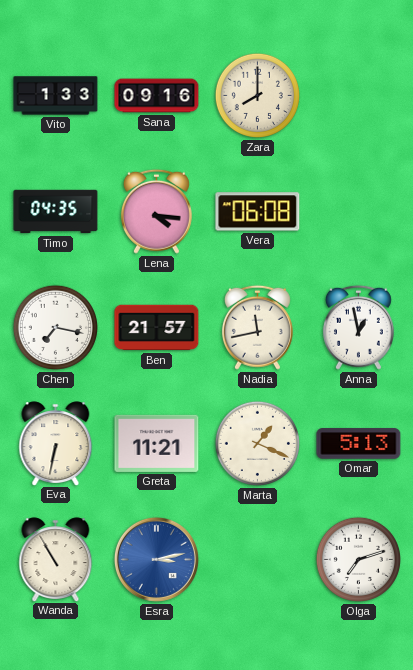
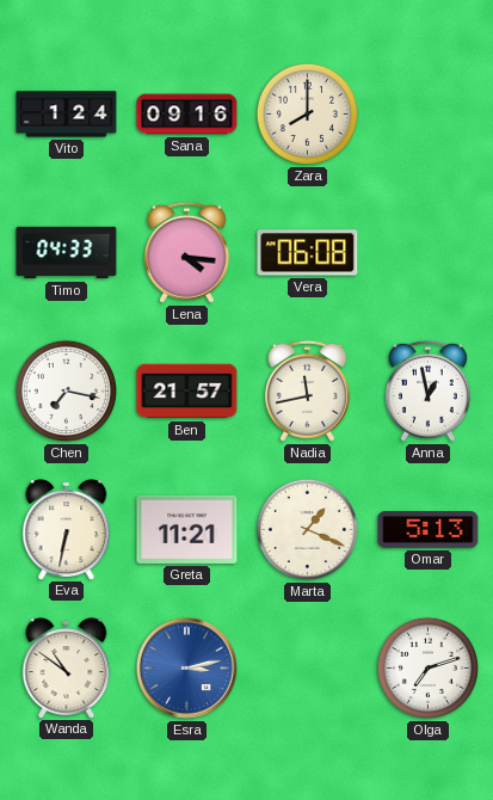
Vito: 1:33 -> 1:24 (67, 115)
Timo: 04:35 -> 04:33 (67, 253)
Wanda: 10:55 -> 10:51 (67, 667)
